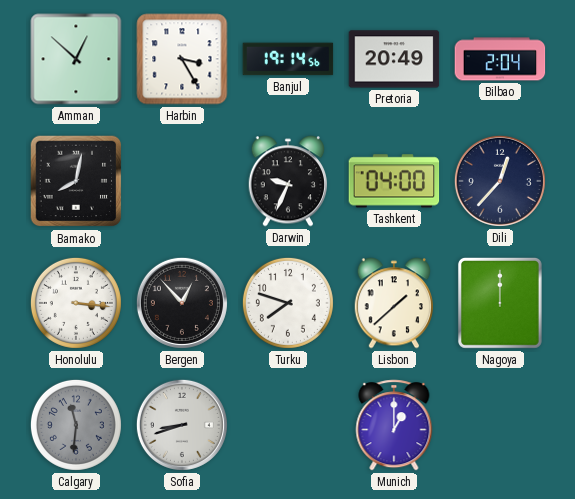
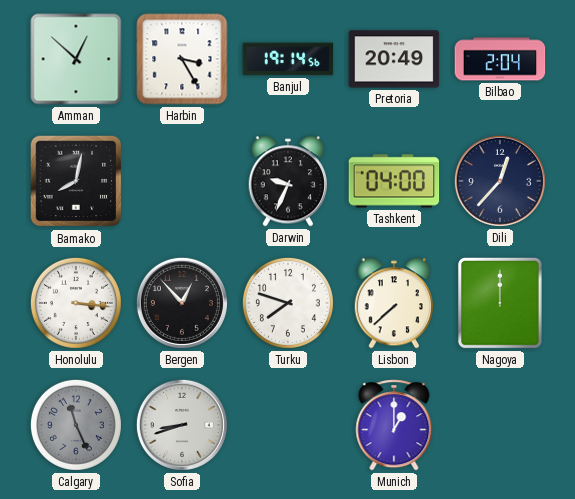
Lisbon: 1:38 -> 7:38 (393, 303)
Calgary: 11:31 -> 11:26 (76, 425)
